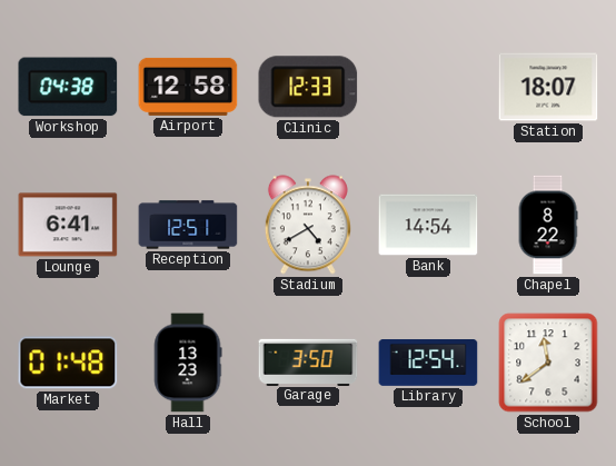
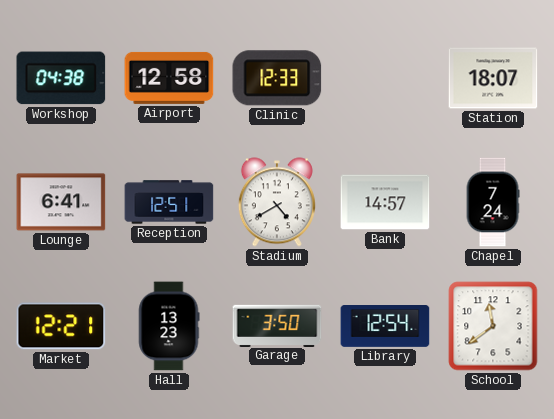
Bank: 14:54 -> 14:57 (385, 202)
Chapel: 8:22 -> 7:24 (493, 202)
Market: 01:48 -> 12:21 (61, 326)
